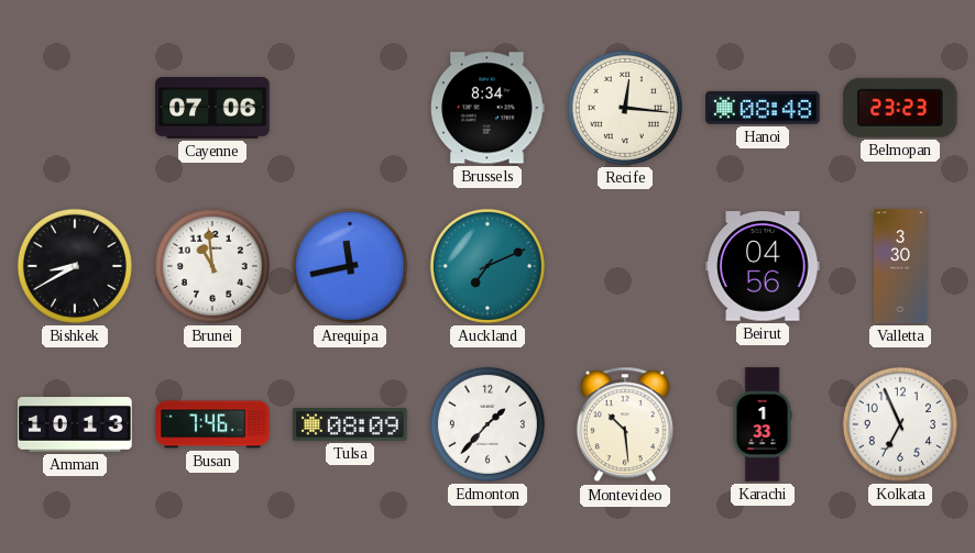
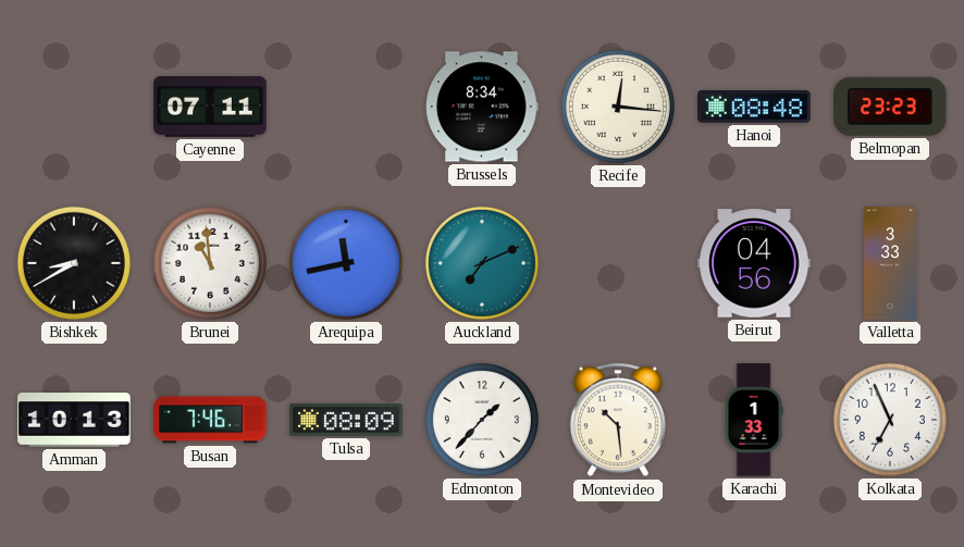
Cayenne: 07:06 -> 07:11 (210, 107)
Valletta: 3:30 -> 3:33 (891, 263)
